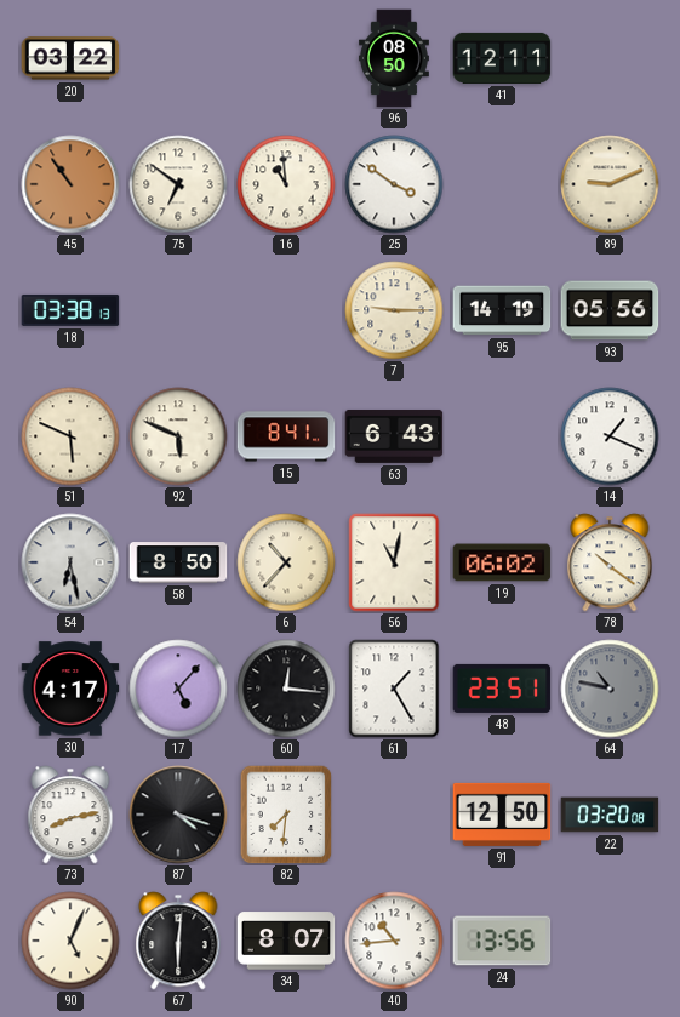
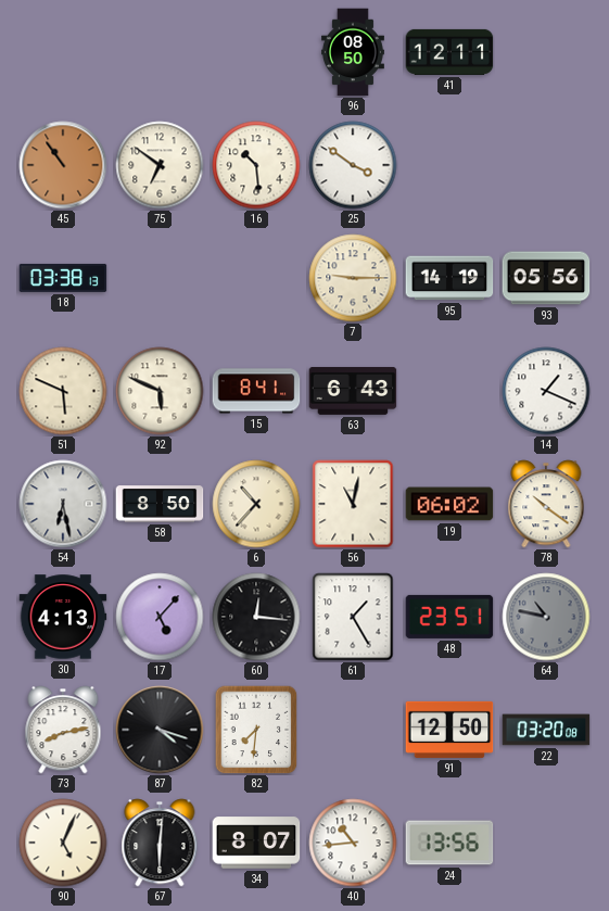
20: 03:22 -> none (70, 58)
16: 10:59 -> 10:29 (256, 165)
89: 9:11 -> none (610, 184)
30: 4:17 -> 4:13 (63, 617)
